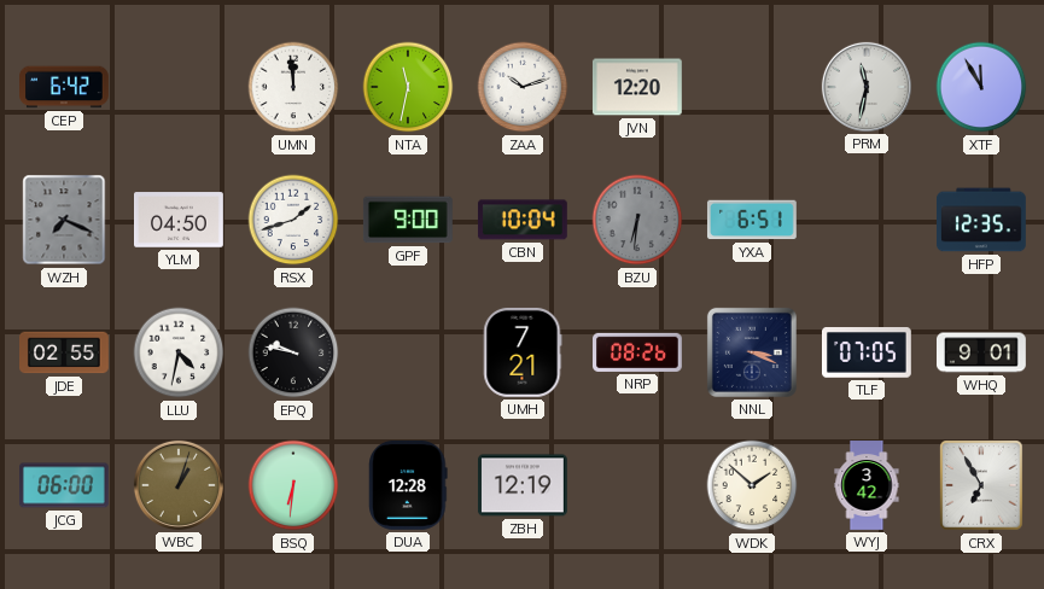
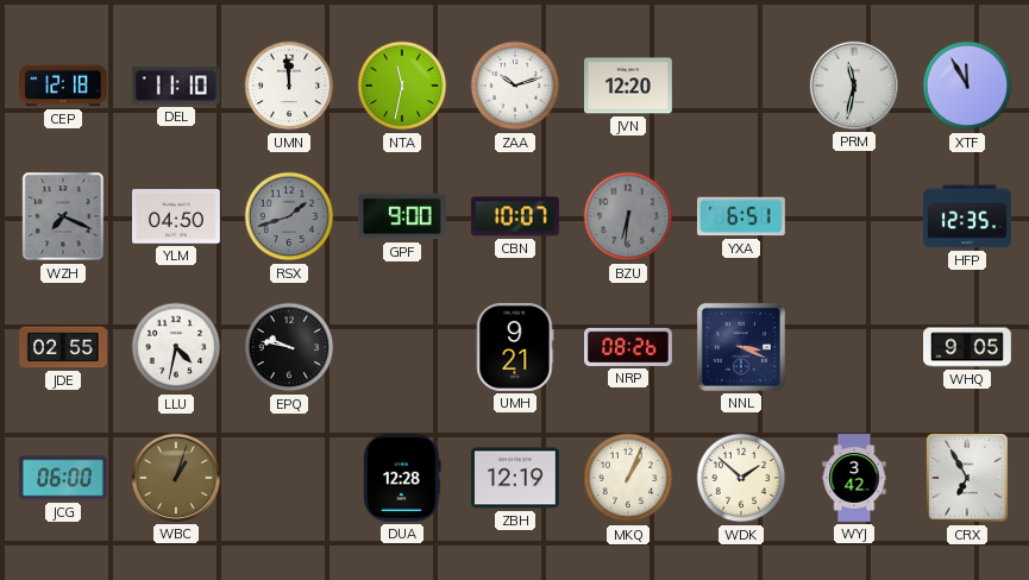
CEP: 6:42 -> 12:18 (64, 86)
DEL: none -> 11:10 (176, 86)
RSX dial: white -> grey (289, 216)
CBN: 10:04 -> 10:07 (515, 216)
UMH: 7:21 -> 9:21 (515, 347)
TLF: 07:05 -> none (867, 352)
WHQ: 9:01 -> 9:05 (968, 347)
BSQ: 6:31 -> none (293, 485)
MKQ: none -> 1:04 (628, 478)
